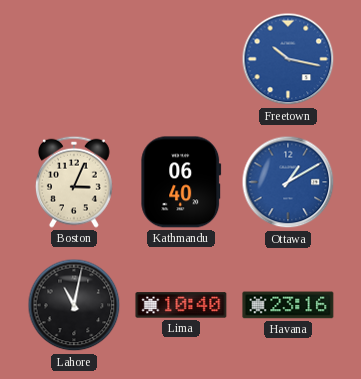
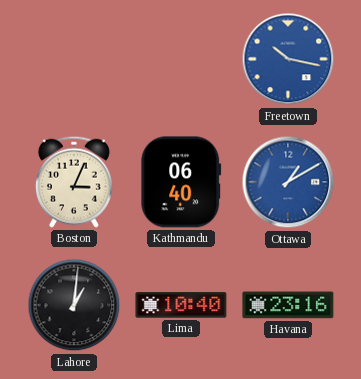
Lahore: 11:02 -> 1:01 (74, 305)
